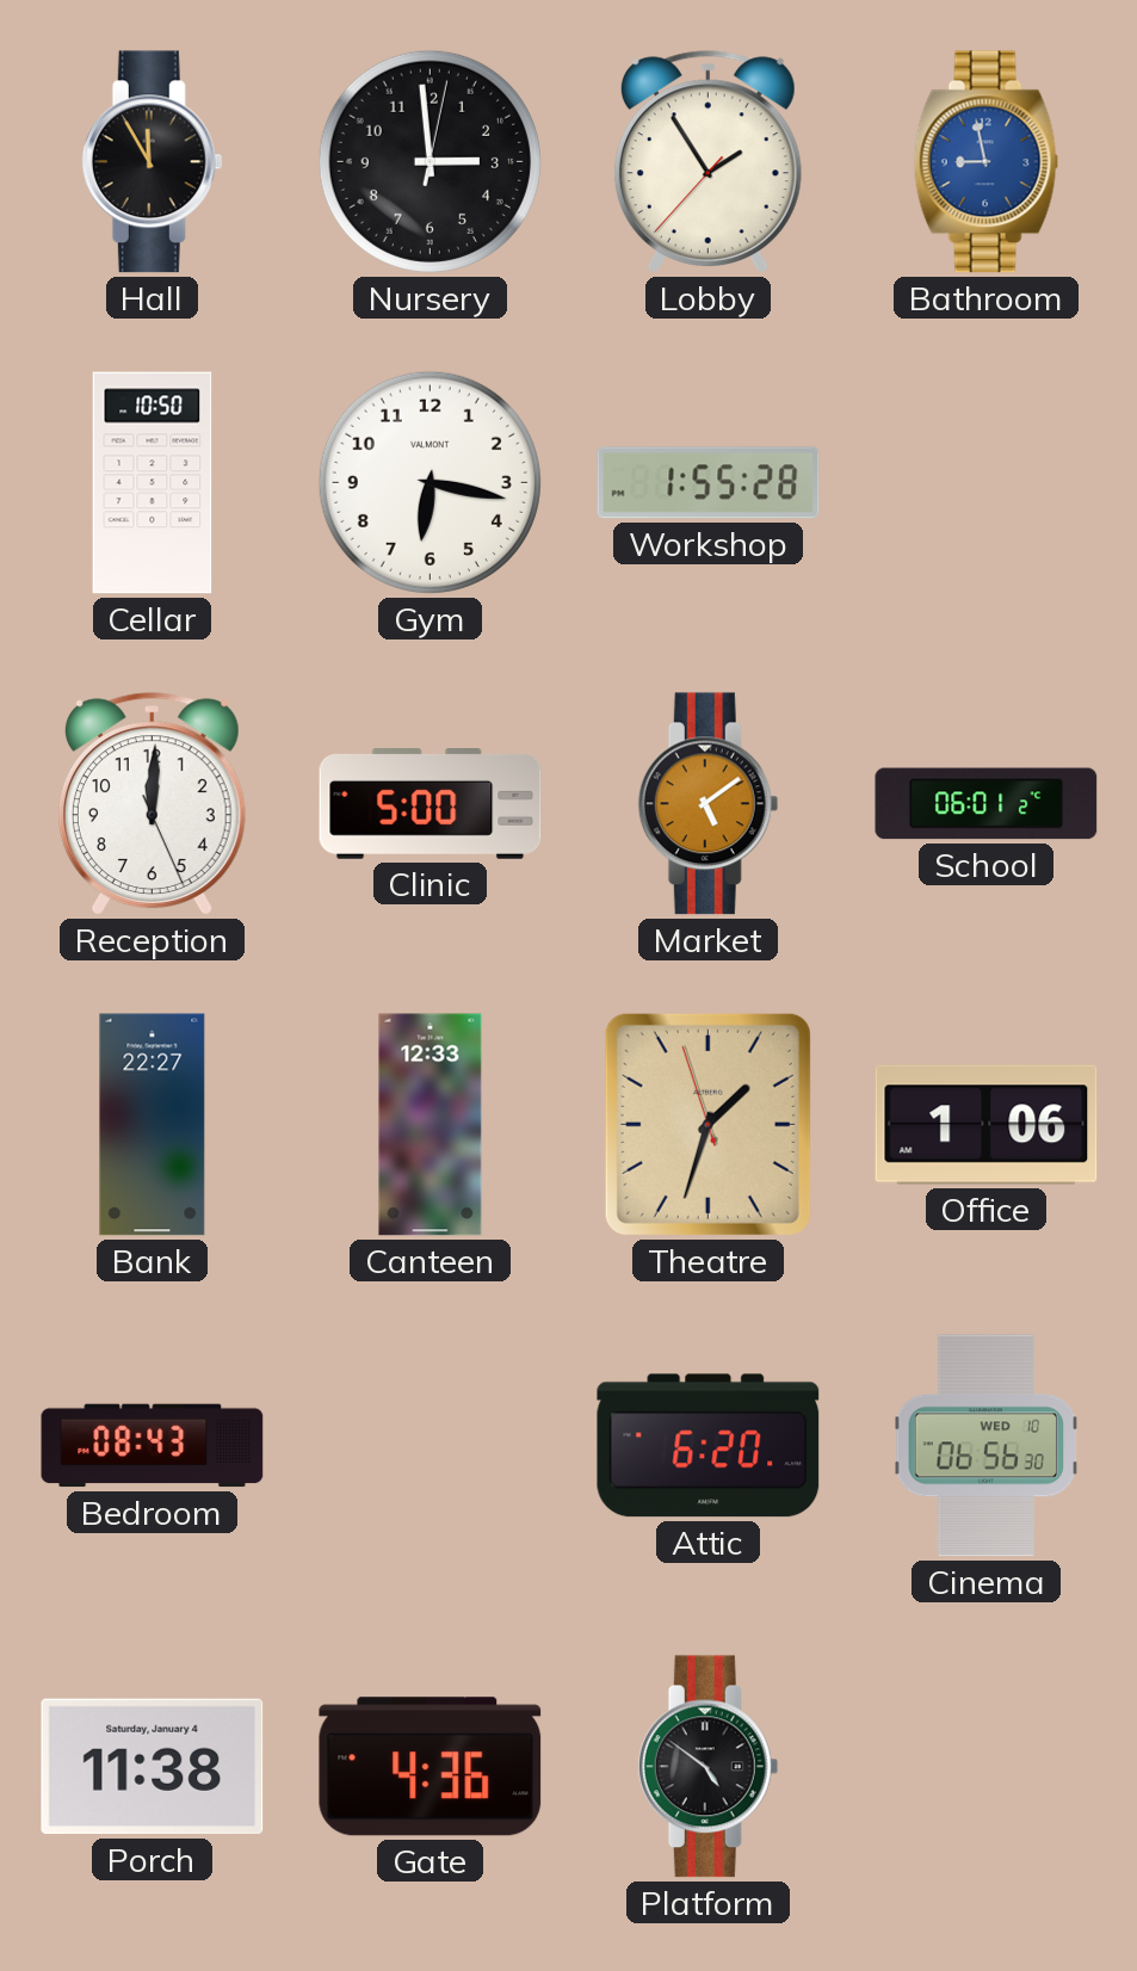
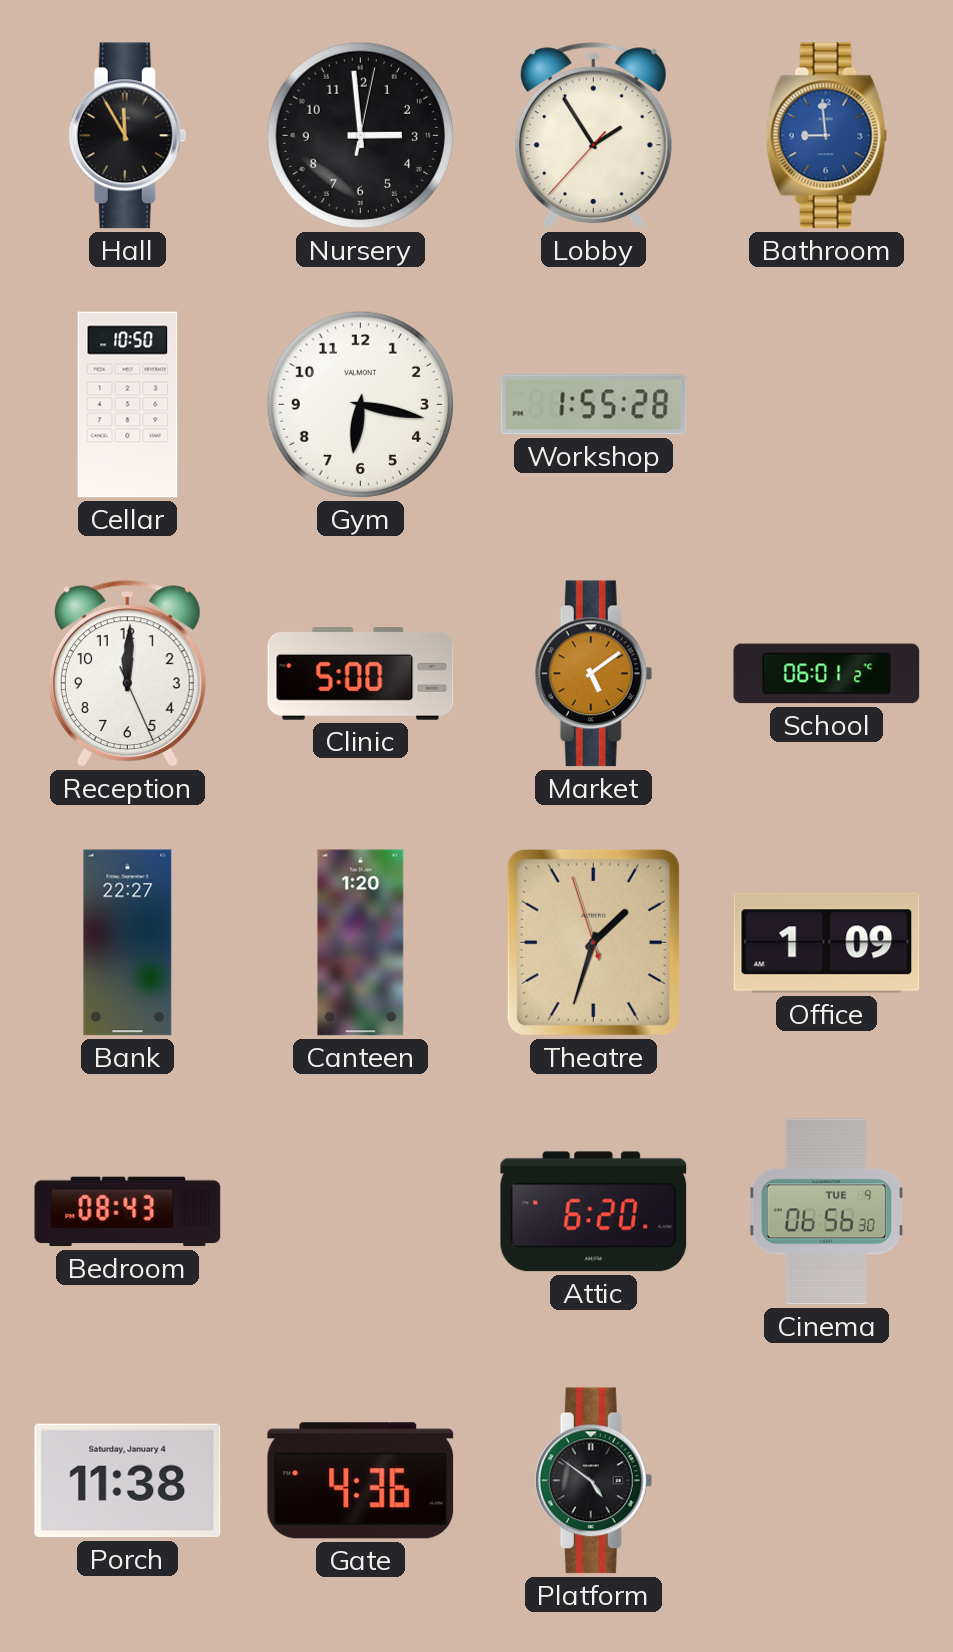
Bathroom: 8:58 -> 8:59 (827, 136)
Canteen: 12:33 -> 1:20 (361, 943)
Office: 1:06 -> 1:09 (827, 943)
Cinema date: WED 10 -> TUE 9 (827, 1212)
